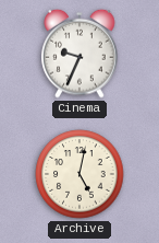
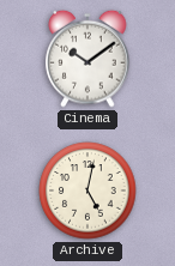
Cinema: 9:34 -> 10:09 (87, 59)
